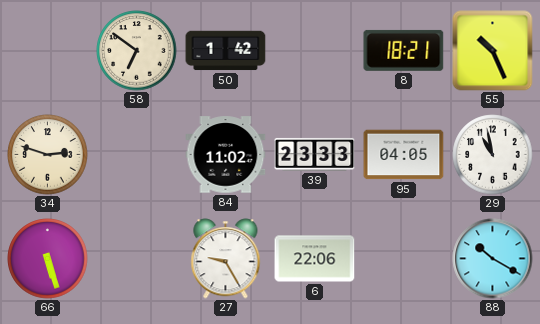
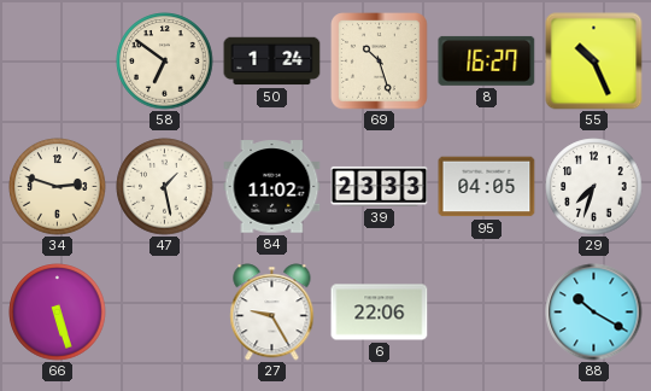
50: 1:42 -> 1:24 (272, 62)
69: none -> 10:27 (380, 62)
8: 18:21 -> 16:27 (487, 60)
47: none -> 1:28 (165, 187)
29: 10:58 -> 7:33 (594, 187)
